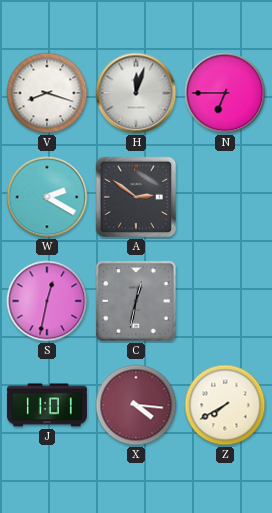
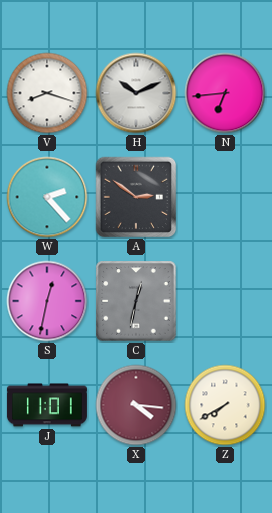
H: 12:03 -> 10:11 (136, 93)
N: 6:45 -> 6:44 (225, 93)
W: 2:20 -> 2:23 (47, 197)
